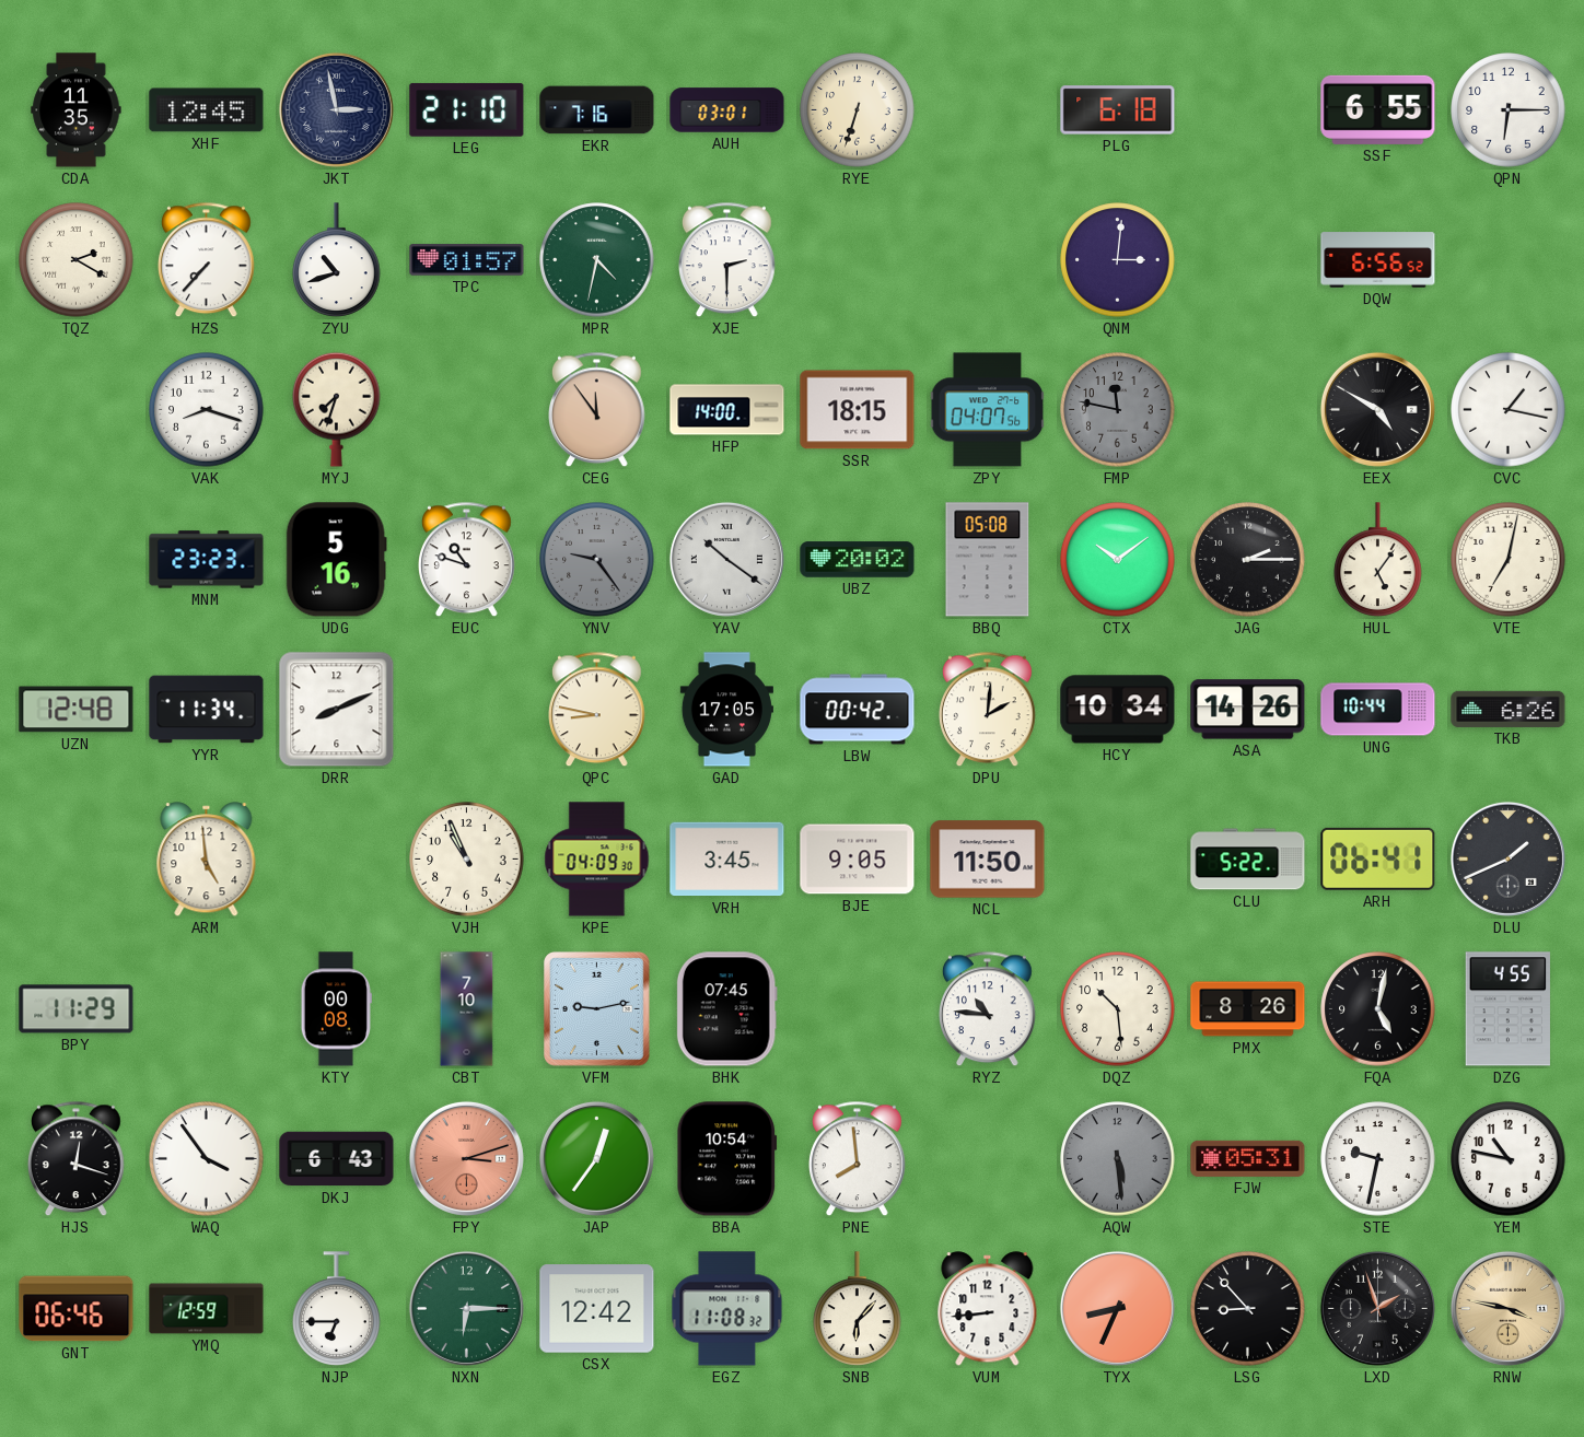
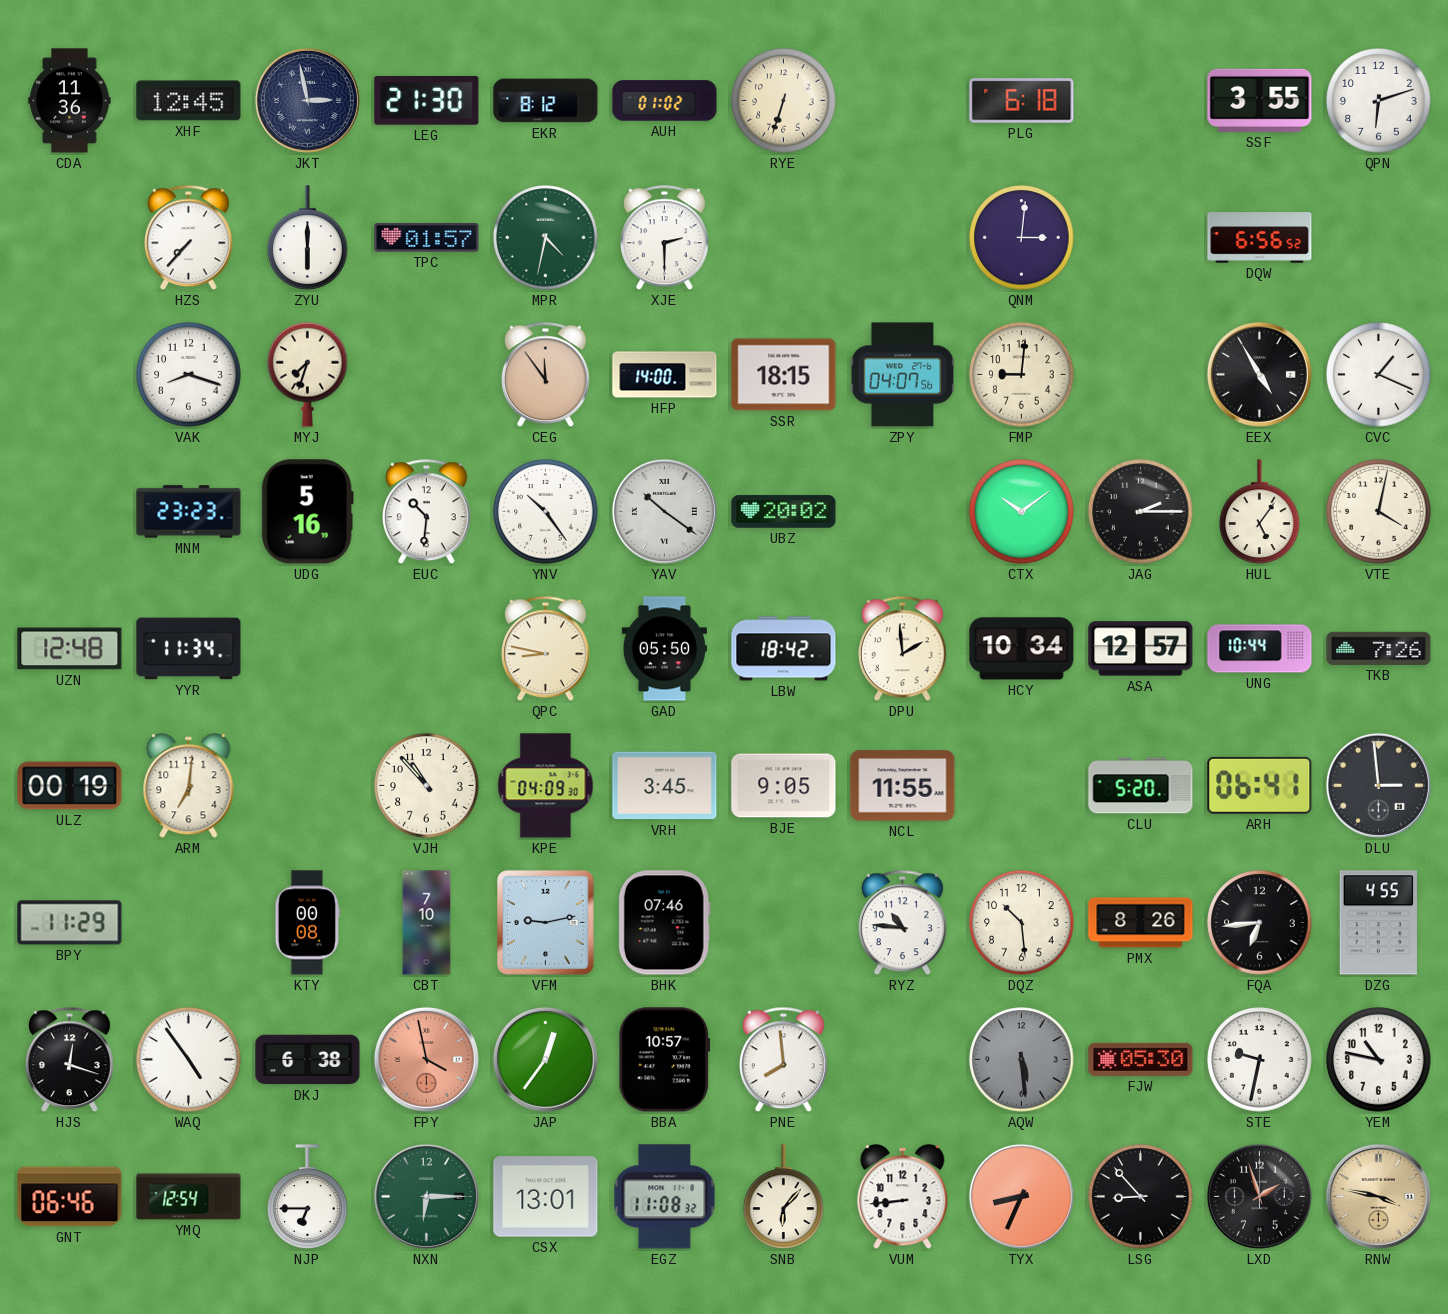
CDA: 11:35 -> 11:36 (70, 101)
LEG: 21:10 -> 21:30 (427, 100)
EKR: 7:16 -> 8:12 (546, 101)
AUH: 03:01 -> 01:02 (665, 101)
SSF: 6:55 -> 3:55 (1260, 100)
QPN: 6:15 -> 6:12 (1379, 101)
TQZ: 2:20 -> none (77, 260)
ZYU: 10:42 -> 6:00 (308, 238)
FMP: 11:47 -> 9:01 (1022, 375)
FMP dial: grey -> cream (1022, 375)
EEX: 4:50 -> 4:55 (1259, 374)
CVC: 1:17 -> 1:19 (1379, 375)
EUC: 10:48 -> 10:31 (427, 512)
YNV: 9:24 -> 10:24 (546, 512)
YNV dial: grey -> white (546, 512)
BBQ: 05:08 -> none (988, 560)
VTE: 7:02 -> 4:02 (1379, 512)
DRR: 8:11 -> none (337, 710)
GAD: 17:05 -> 05:50 (664, 649)
LBW: 00:42 -> 18:42 (784, 649)
DPU: 2:01 -> 1:59 (903, 649)
ASA: 14:26 -> 12:57 (1141, 649)
TKB: 6:26 -> 7:26 (1379, 648)
ULZ: none -> 00:19 (70, 786)
ARM: 4:59 -> 7:01 (189, 786)
VJH: 10:56 -> 10:53 (427, 786)
NCL: 11:50 -> 11:55 (903, 786)
CLU: 5:22 -> 5:20 (1141, 786)
DLU: 1:41 -> 2:59 (1378, 785)
BHK: 07:45 -> 07:46 (664, 923)
FQA: 5:02 -> 6:44 (1260, 923)
WAQ: 3:54 -> 4:54 (189, 1060)
DKJ: 6:43 -> 6:38 (308, 1060)
FPY: 3:12 -> 3:58 (426, 1059)
BBA: 10:54 -> 10:57 (665, 1060)
FJW: 05:31 -> 05:30 (1141, 1059)
YMQ: 12:59 -> 12:54 (189, 1197)
CSX: 12:42 -> 13:01 (546, 1197)
